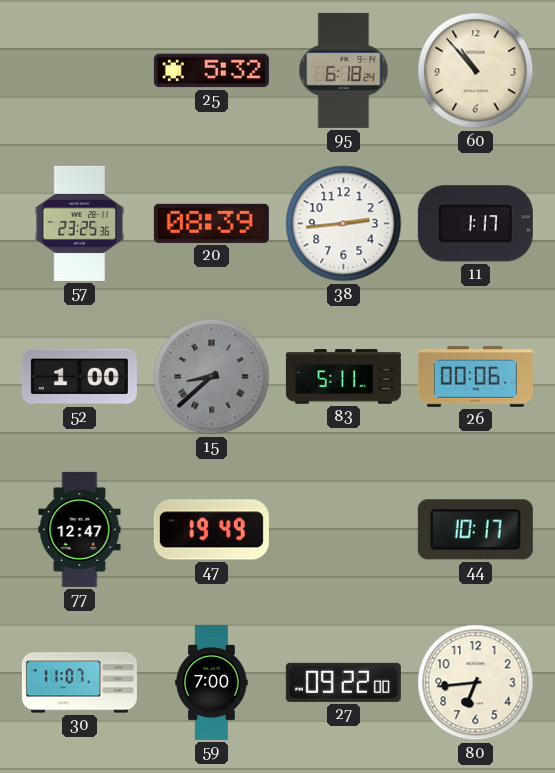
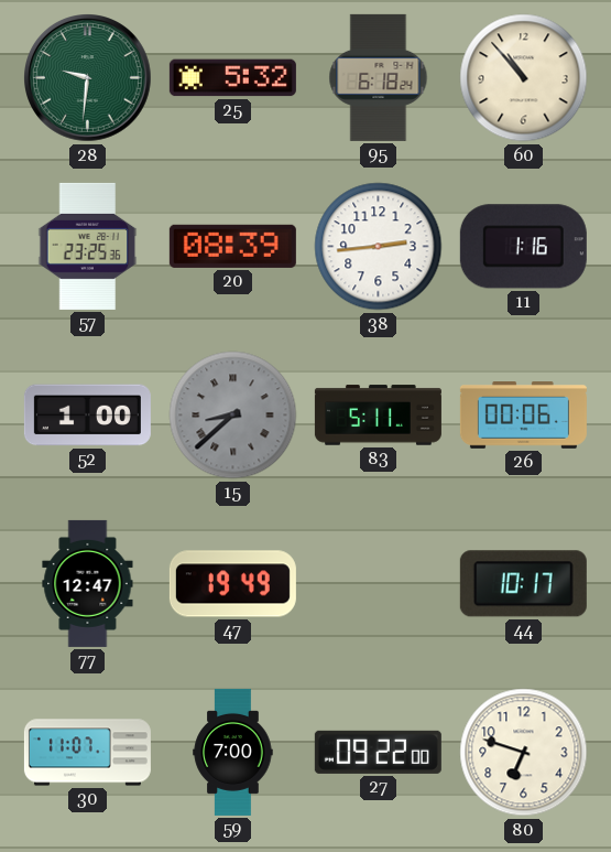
28: none -> 9:31 (88, 78)
11: 1:17 -> 1:16 (523, 247)
80: 6:44 -> 6:48 (524, 753)
